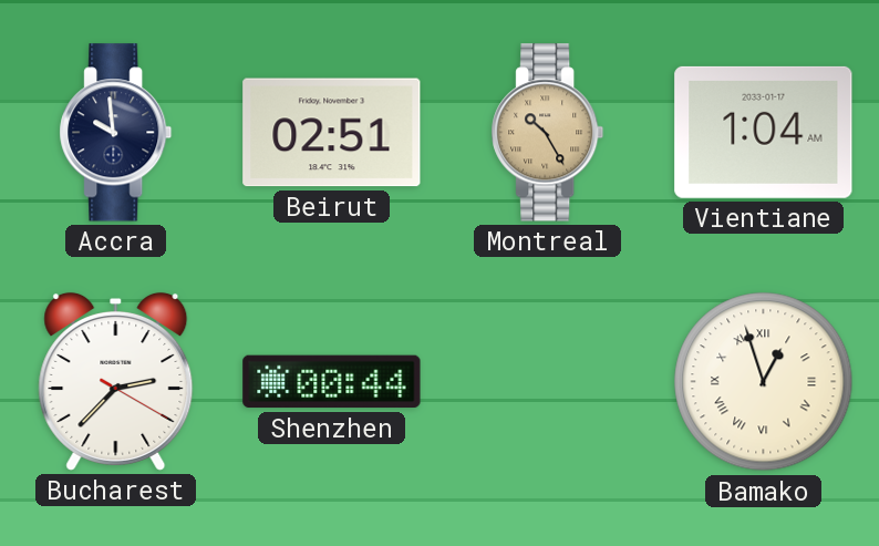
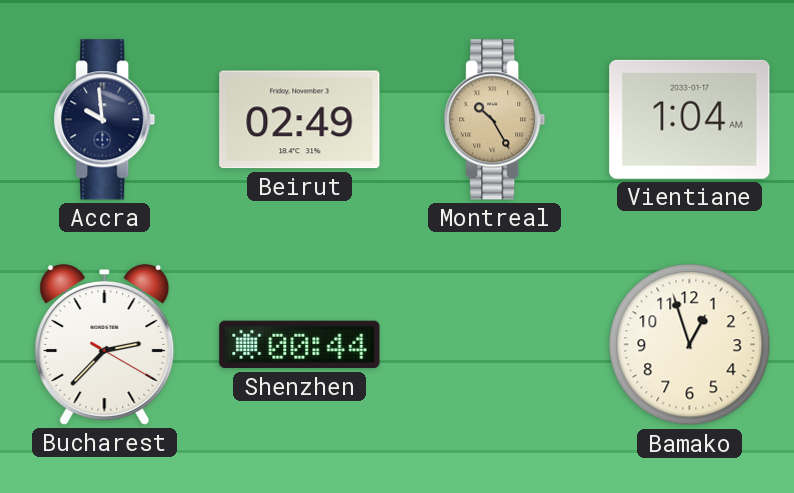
Beirut: 02:51 -> 02:49 (300, 120)
Bamako numerals: Roman -> Arabic (690, 345)
